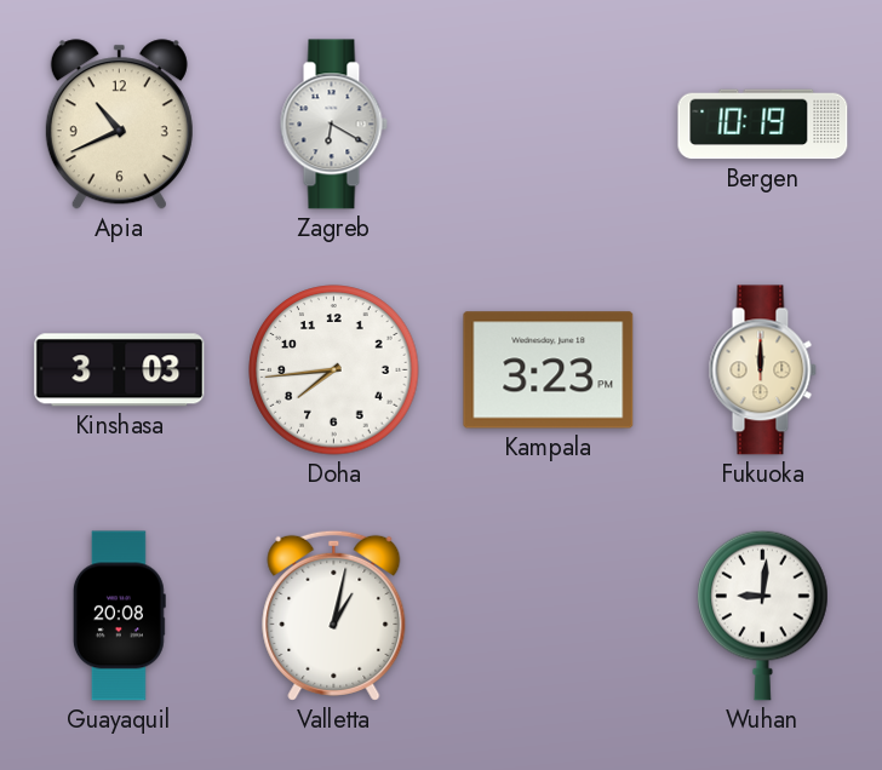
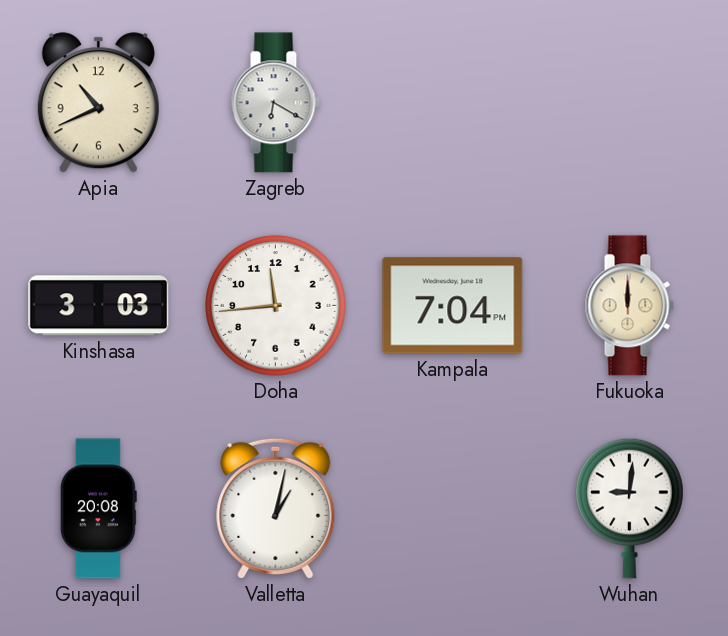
Bergen: 10:19 -> none (763, 125)
Doha: 7:44 -> 11:44 (276, 306)
Kampala: 3:23 -> 7:04 (453, 306)
